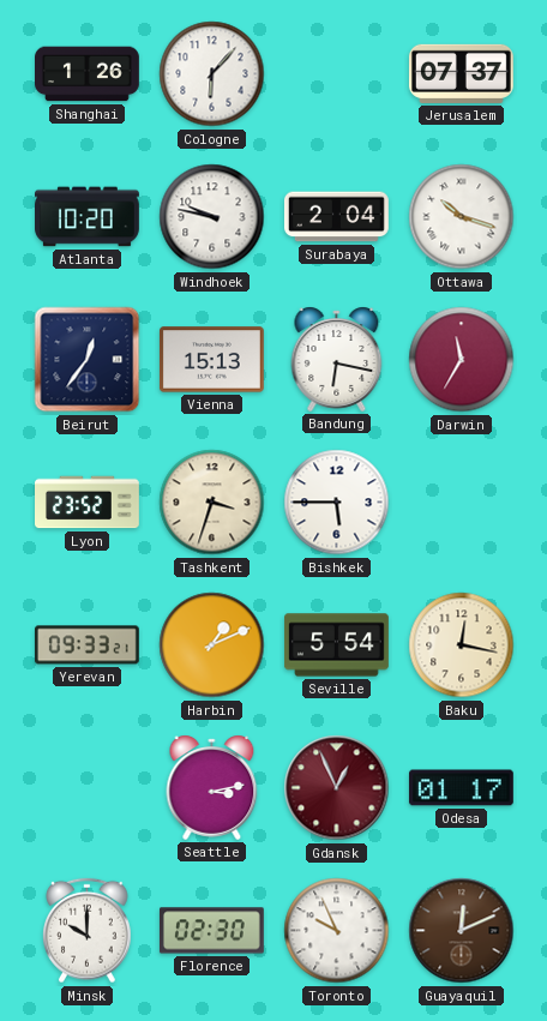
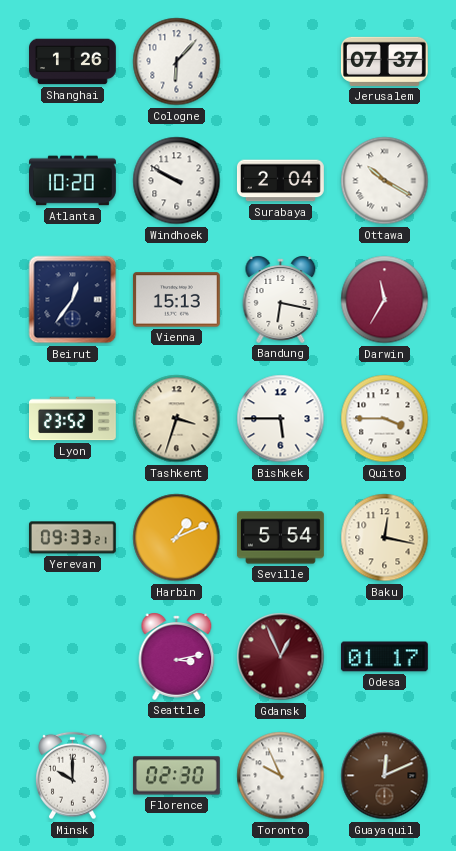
Windhoek: 9:47 -> 9:50 (177, 181)
Ottawa: 10:18 -> 10:20 (385, 181)
Quito: none -> 3:45 (385, 419)
